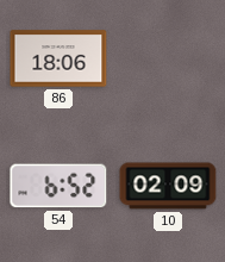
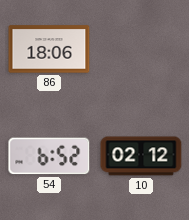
10: 02:09 -> 02:12 (141, 156)
